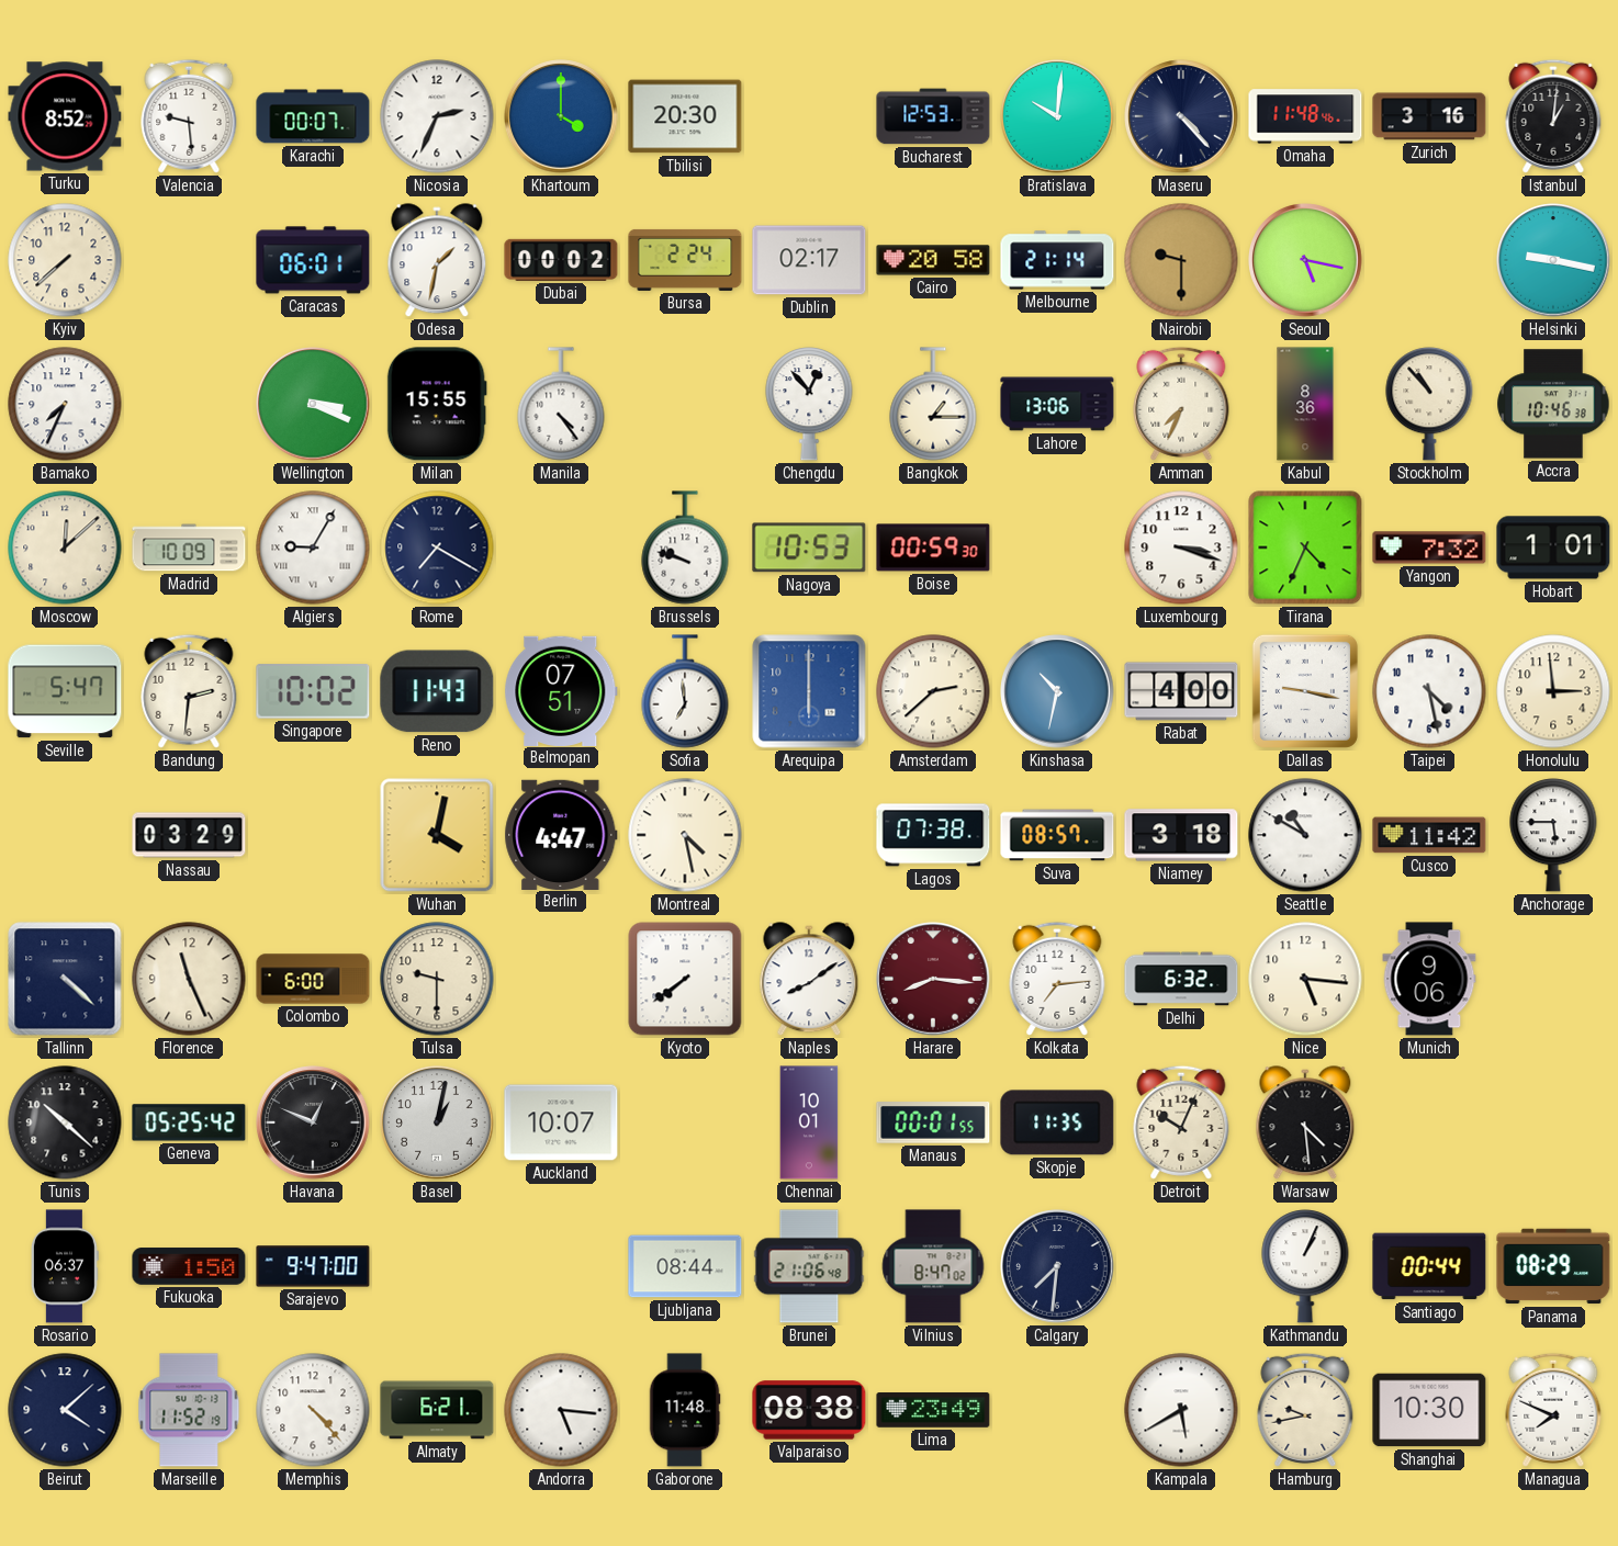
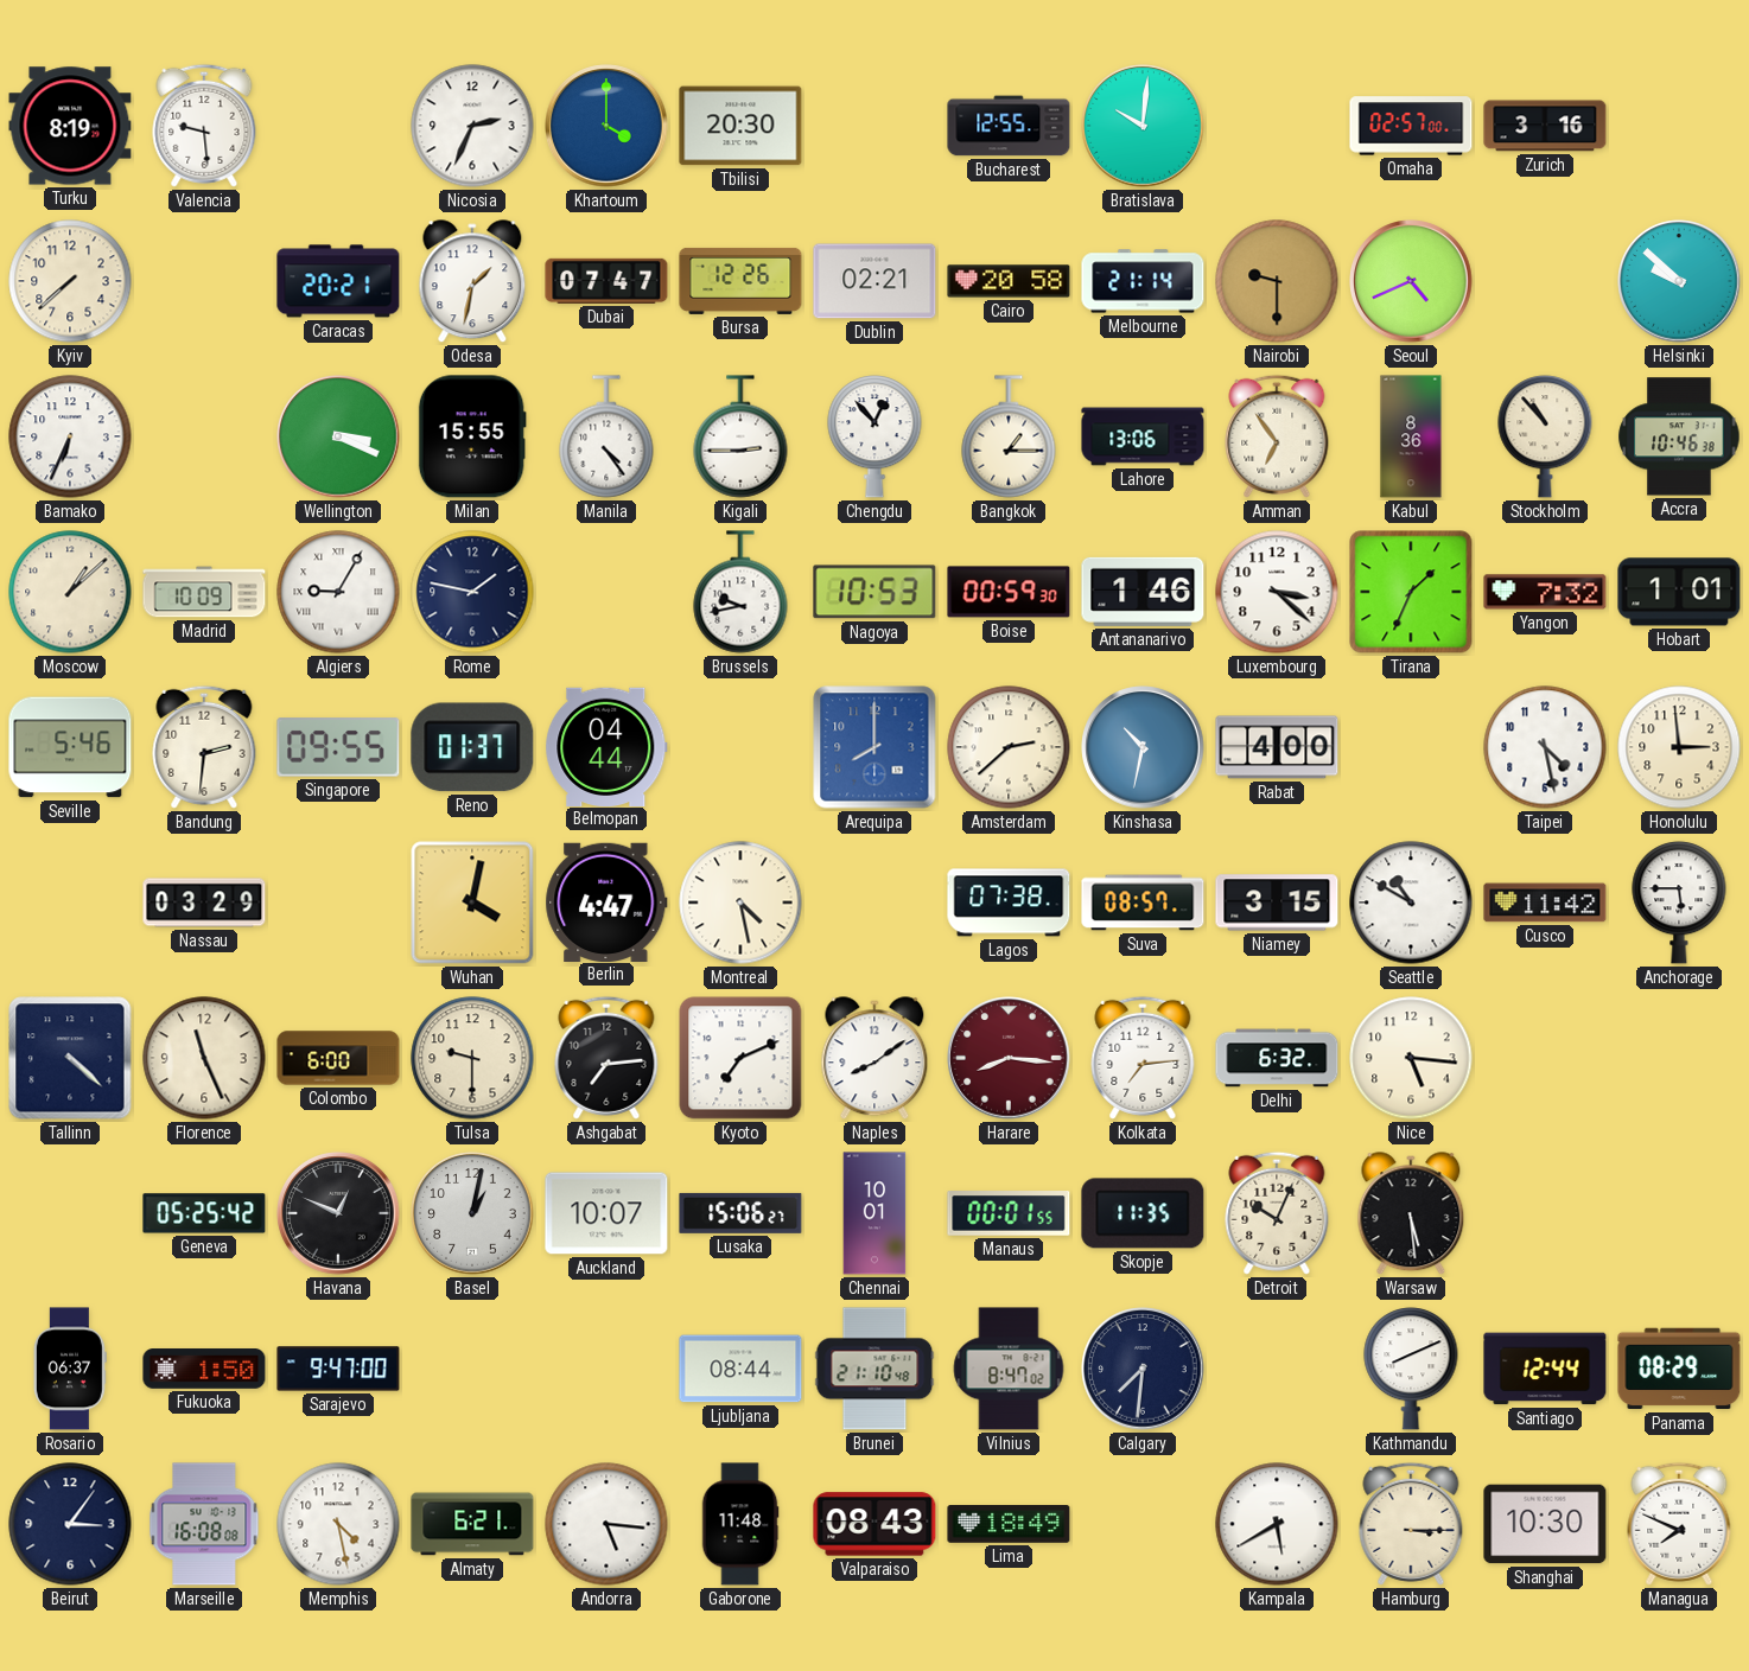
Turku: 8:52 -> 8:19 (70, 126)
Karachi: 00:07 -> none (313, 116)
Bucharest: 12:53 -> 12:55 (1009, 126)
Maseru: 4:23 -> none (1181, 116)
Omaha: 11:48 -> 02:57 (1411, 126)
Istanbul: 1:01 -> none (1553, 116)
Caracas: 06:01 -> 20:21 (338, 281)
Dubai: 00:02 -> 07:47 (606, 281)
Bursa: 2:24 -> 12:26 (740, 281)
Dublin: 02:17 -> 02:21 (874, 281)
Seoul: 5:17 -> 4:41 (1411, 281)
Helsinki: 9:17 -> 9:52 (1679, 281)
Bamako: 7:34 -> 6:34 (70, 436)
Kigali: none -> 2:45 (740, 436)
Amman: 7:34 -> 6:54 (1277, 436)
Moscow: 12:08 -> 1:08 (70, 592)
Rome: 7:20 -> 1:47 (472, 592)
Brussels: 9:48 -> 9:43 (740, 592)
Antananarivo: none -> 1:46 (1143, 592)
Luxembourg: 3:18 -> 3:22 (1277, 592)
Tirana: 4:34 -> 1:34 (1411, 592)
Seville: 5:47 -> 5:46 (70, 747)
Singapore: 10:02 -> 09:55 (338, 747)
Reno: 11:43 -> 01:37 (472, 747)
Belmopan: 07:51 -> 04:44 (606, 746)
Sofia: 6:59 -> none (685, 691)
Arequipa: 6:00 -> 8:00 (874, 747)
Dallas: 9:17 -> none (1305, 691)
Niamey: 3:18 -> 3:15 (1277, 903)
Ashgabat: none -> 7:14 (606, 1058)
Kyoto: 7:39 -> 7:11 (740, 1058)
Munich: 9:06 -> none (1429, 979)
Tunis: 10:22 -> none (65, 1122)
Lusaka: none -> 15:06 (740, 1213)
Warsaw: 4:29 -> 5:29 (1411, 1214)
Brunei: 21:06 -> 21:10 (874, 1369)
Kathmandu: 1:04 -> 8:11 (1411, 1369)
Santiago: 00:44 -> 12:44 (1545, 1369)
Beirut: 4:08 -> 3:06 (70, 1524)
Marseille: 11:52 -> 16:08 (204, 1524)
Memphis: 4:23 -> 4:28 (338, 1524)
Valparaiso: 08:38 -> 08:43 (874, 1524)
Lima: 23:49 -> 18:49 (1009, 1525)
Hamburg: 9:43 -> 3:15 (1411, 1524)
